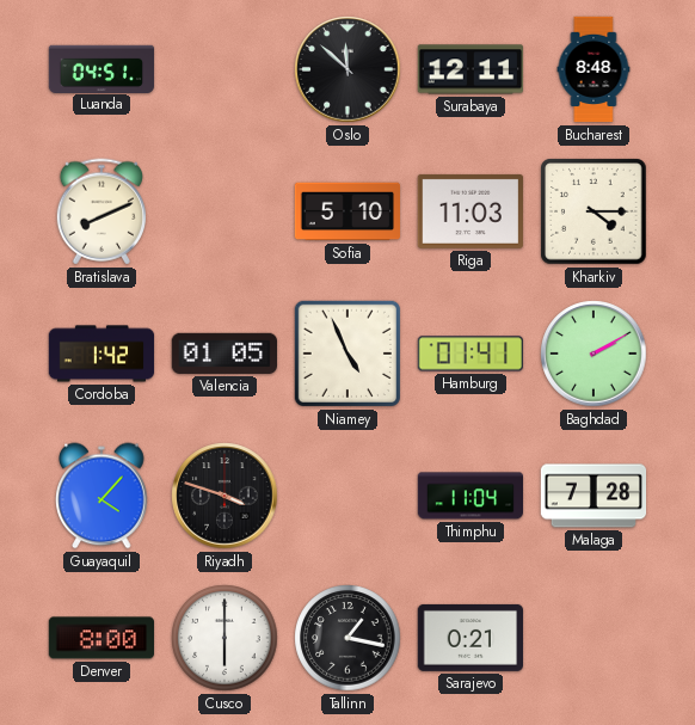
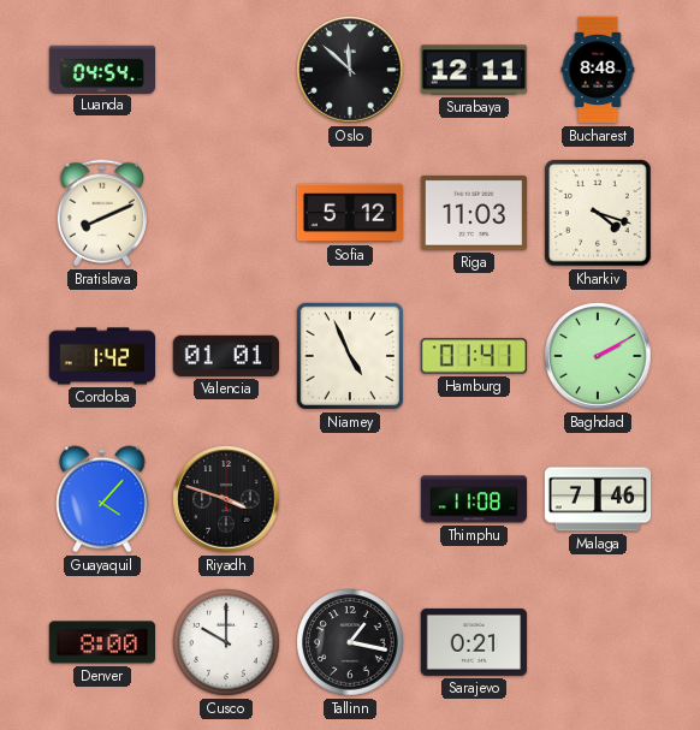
Luanda: 04:51 -> 04:54 (102, 69)
Sofia: 5:10 -> 5:12 (350, 213)
Kharkiv: 4:15 -> 4:18 (598, 213)
Valencia: 01:05 -> 01:01 (225, 356)
Thimphu: 11:04 -> 11:08 (474, 499)
Malaga: 7:28 -> 7:46 (598, 499)
Cusco: 6:00 -> 10:00 (226, 642)
